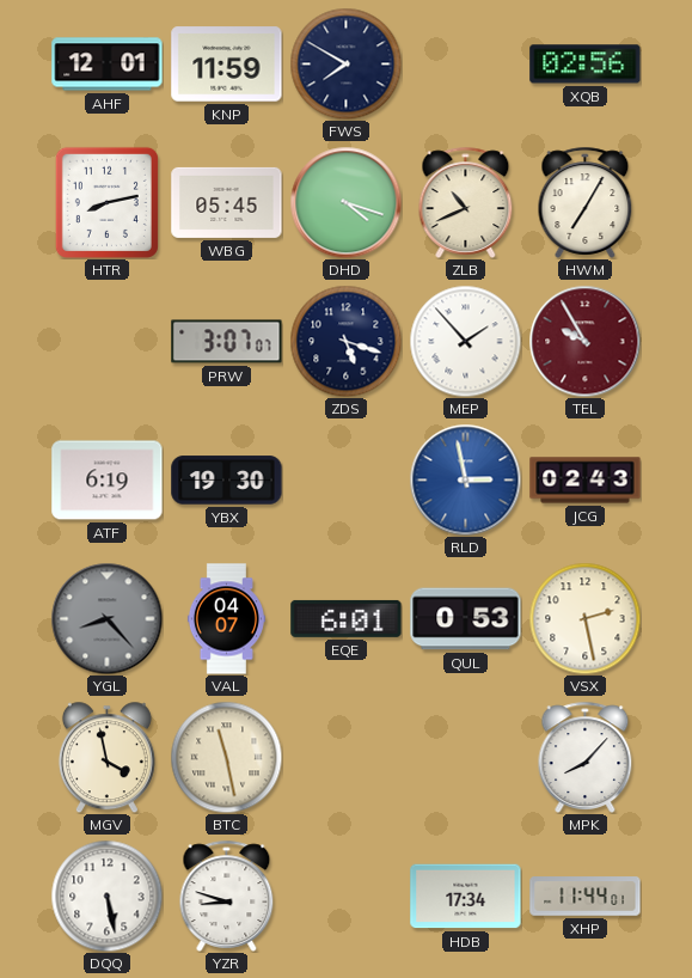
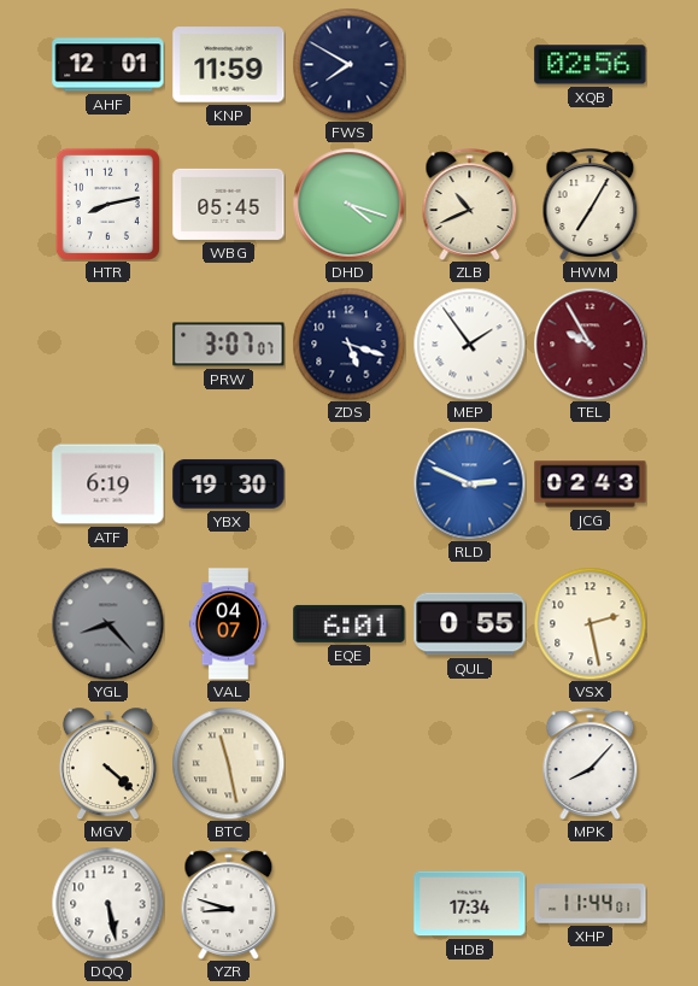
MEP: 1:53 -> 1:54 (469, 344)
RLD: 2:58 -> 2:49 (469, 483)
QUL: 0:53 -> 0:55 (470, 624)
MGV: 3:58 -> 4:22 (107, 763)
